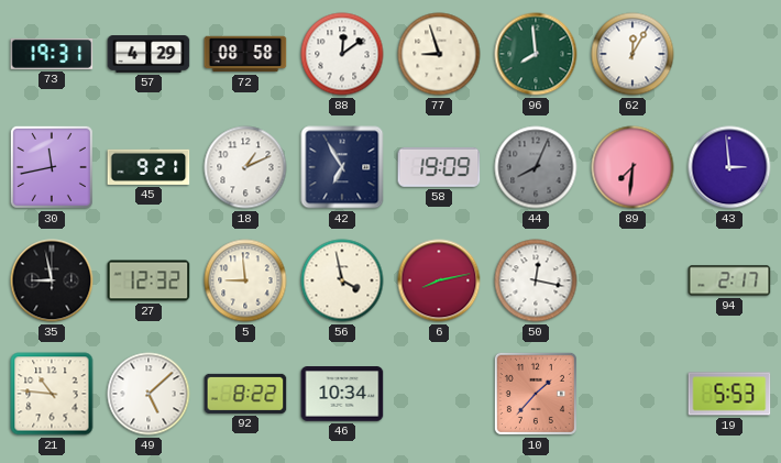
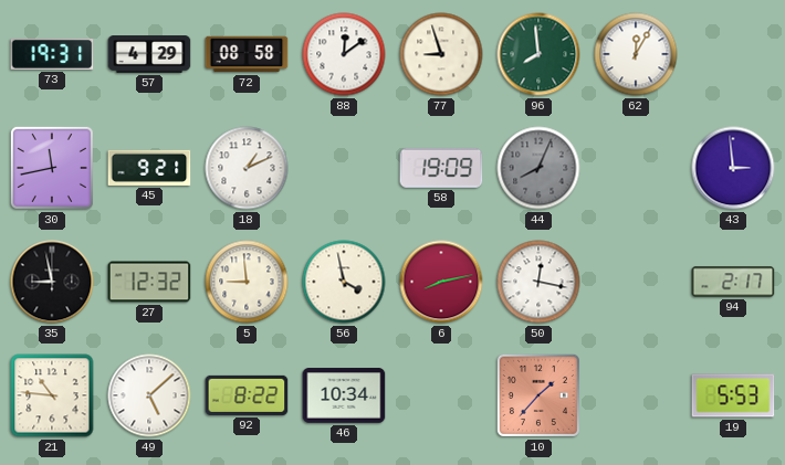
42: 6:55 -> none (342, 167)
89: 7:31 -> none (632, 167)
